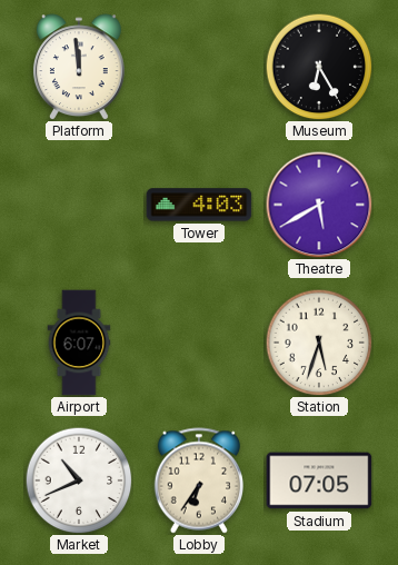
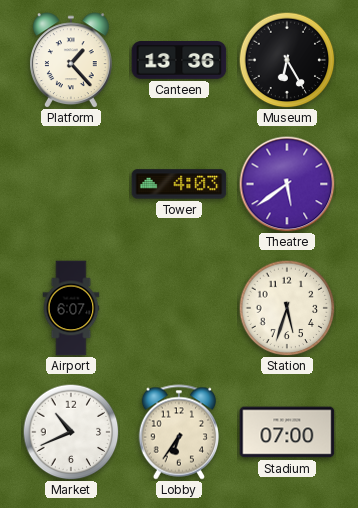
Platform: 11:59 -> 1:23 (71, 60)
Canteen: none -> 13:36 (179, 61)
Theatre: 5:40 -> 5:39 (287, 184)
Stadium: 07:05 -> 07:00 (287, 432)
